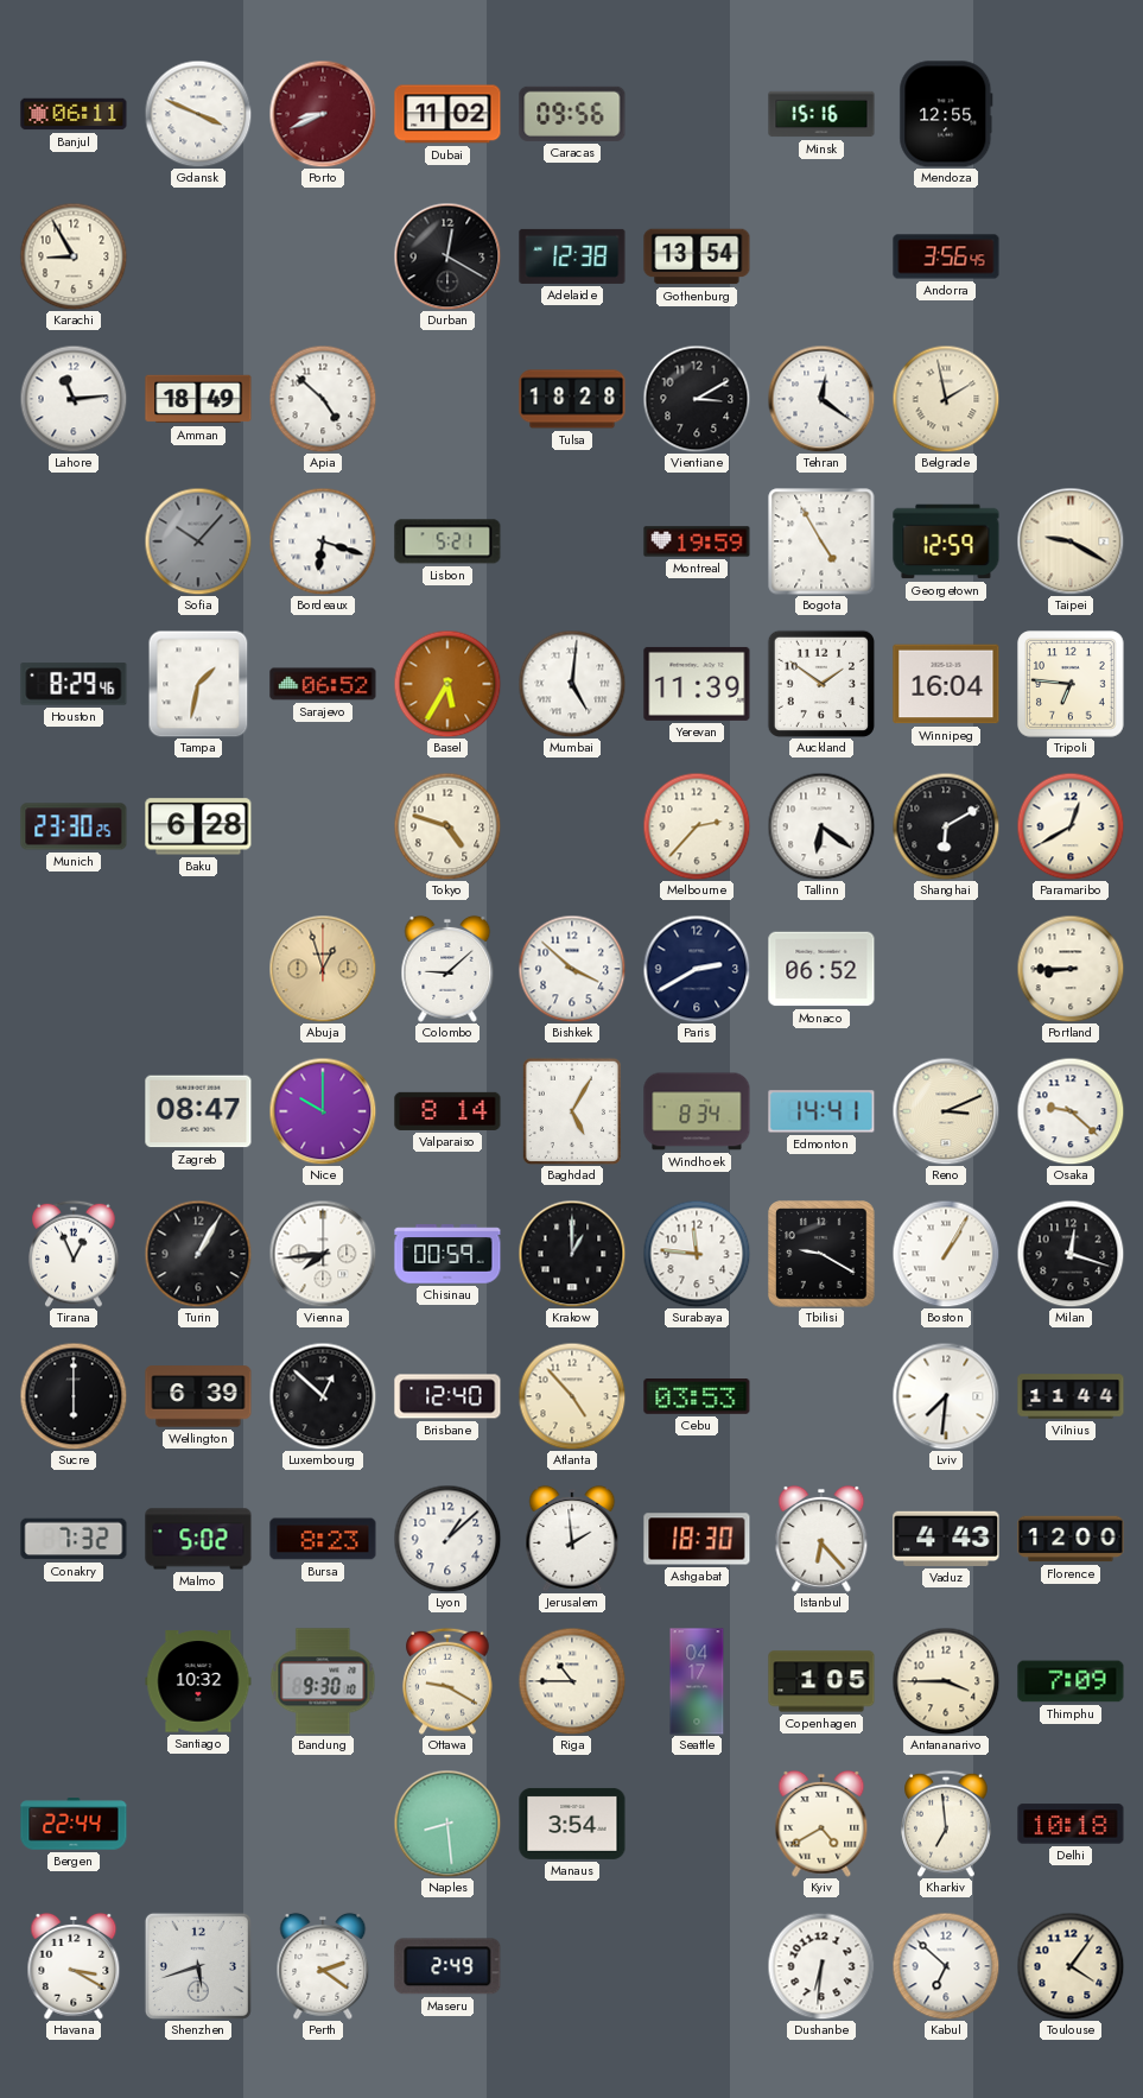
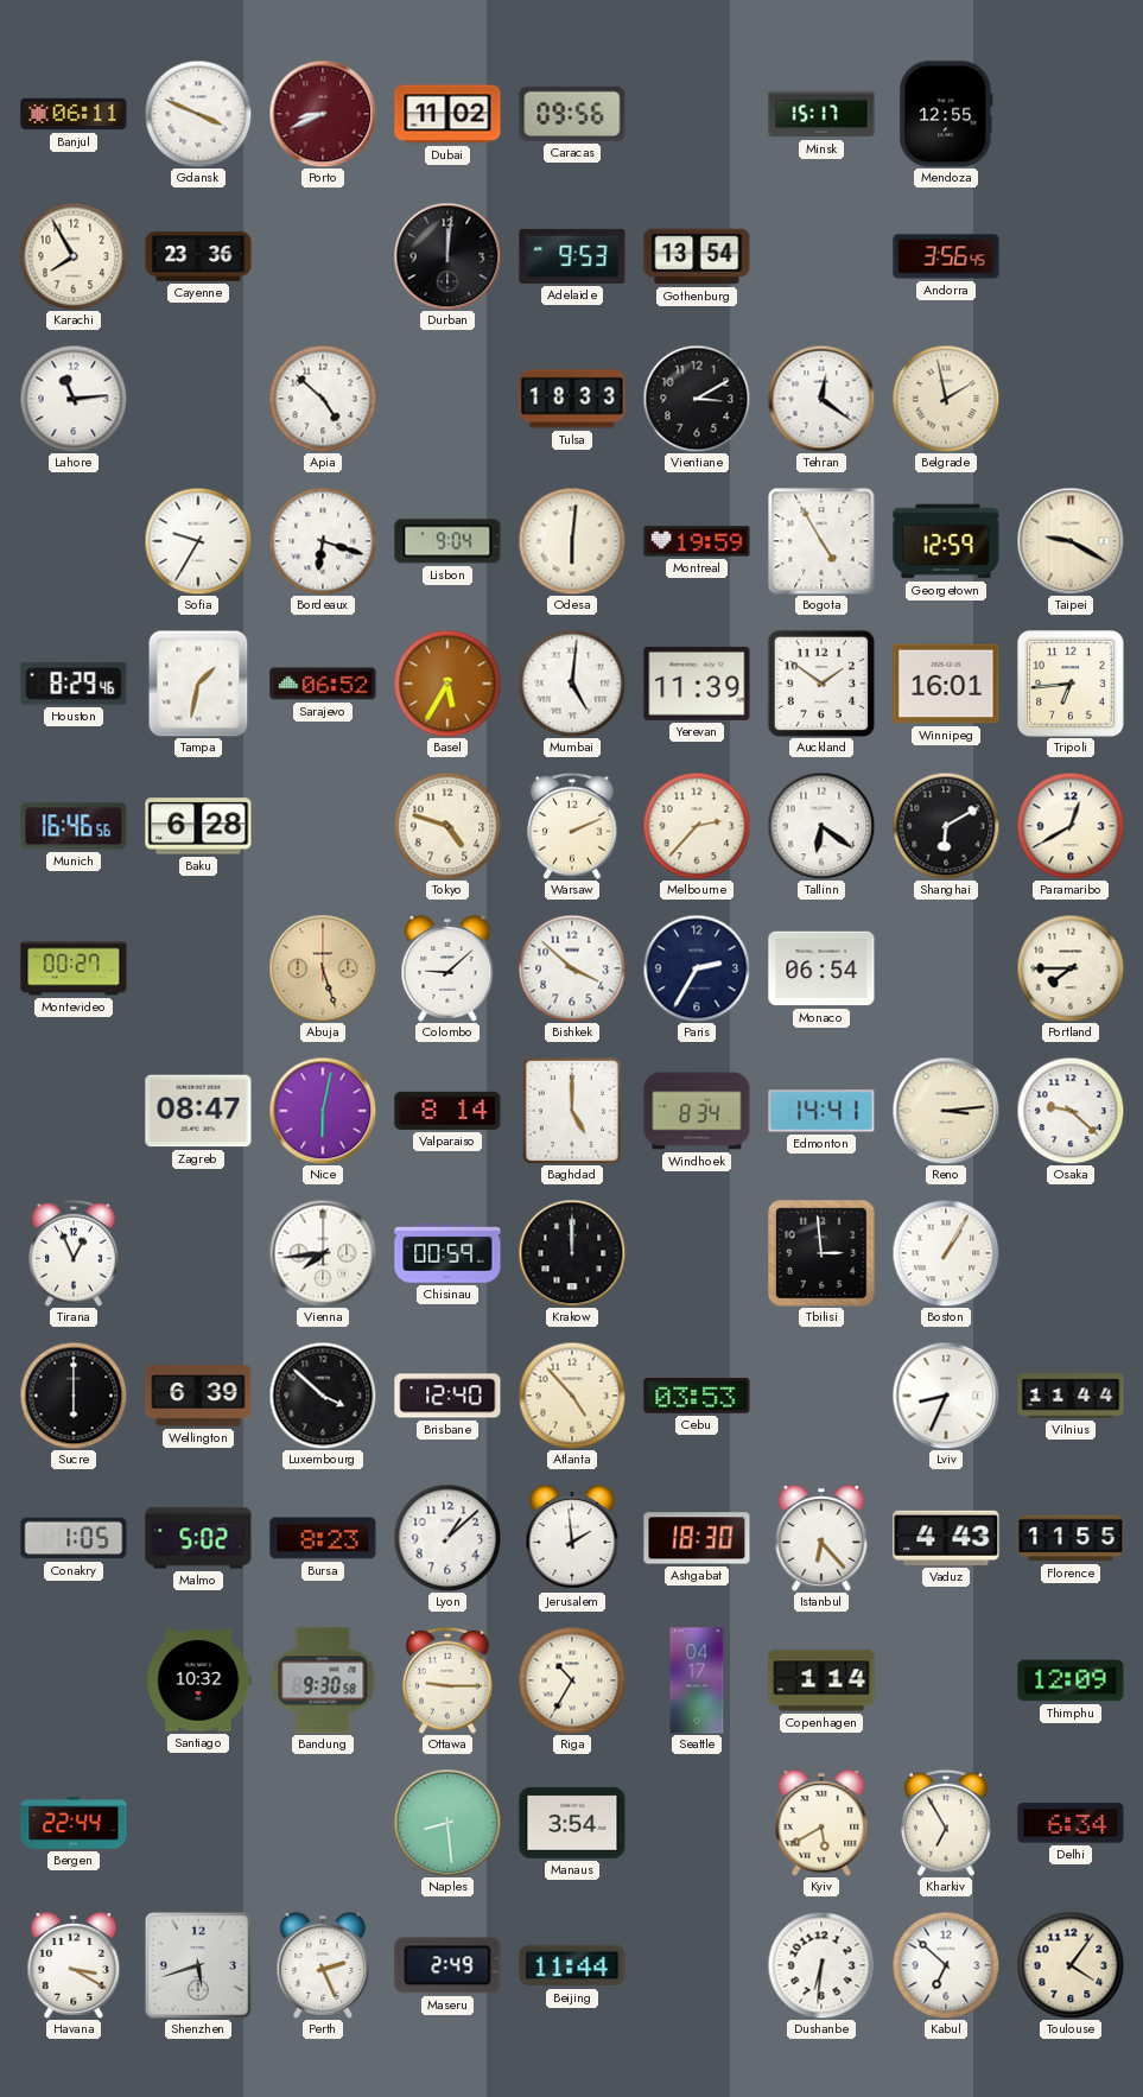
Minsk: 15:16 -> 15:17 (821, 114)
Karachi: 8:55 -> 7:55 (74, 256)
Cayenne: none -> 23:36 (198, 256)
Durban: 12:20 -> 12:01 (447, 256)
Adelaide: 12:38 -> 9:53 (572, 256)
Amman: 18:49 -> none (198, 399)
Tulsa: 18:28 -> 18:33 (572, 399)
Sofia: 10:07 -> 9:35 (198, 541)
Sofia dial: grey -> white (198, 541)
Lisbon: 5:21 -> 9:04 (447, 541)
Odesa: none -> 6:01 (572, 541)
Winnipeg: 16:04 -> 16:01 (946, 684)
Tripoli: 6:46 -> 6:44 (1071, 684)
Munich: 23:30 -> 16:46 (74, 826)
Warsaw: none -> 2:11 (572, 826)
Montevideo: none -> 00:27 (74, 968)
Abuja: 12:57 -> 5:27 (323, 968)
Paris: 2:40 -> 2:35 (697, 968)
Monaco: 06:52 -> 06:54 (821, 968)
Portland: 8:45 -> 7:45 (1071, 968)
Nice: 10:00 -> 6:02 (323, 1111)
Baghdad: 5:05 -> 5:00 (571, 1110)
Reno: 3:11 -> 3:14 (946, 1111)
Turin: 1:05 -> none (198, 1254)
Krakow: 1:00 -> 12:00 (572, 1253)
Surabaya: 11:46 -> none (697, 1254)
Tbilisi: 9:20 -> 2:59 (821, 1253)
Milan: 12:18 -> none (1071, 1254)
Luxembourg: 12:52 -> 3:52 (323, 1396)
Lviv: 7:31 -> 8:34 (946, 1396)
Conakry: 7:32 -> 1:05 (74, 1538)
Florence: 12:00 -> 11:55 (1071, 1538)
Bandung: 9:30:10 -> 9:30:58 (323, 1680)
Ottawa: 9:20 -> 9:15 (447, 1680)
Riga: 10:45 -> 10:35 (572, 1680)
Copenhagen: 1:05 -> 1:14 (821, 1680)
Antananarivo: 3:45 -> none (946, 1681)
Thimphu: 7:09 -> 12:09 (1071, 1680)
Kyiv: 4:40 -> 5:40 (821, 1823)
Kharkiv: 6:59 -> 6:55 (946, 1823)
Delhi: 10:18 -> 6:34 (1071, 1823)
Perth: 2:21 -> 2:26 (323, 1965)
Beijing: none -> 11:44 (572, 1965)
